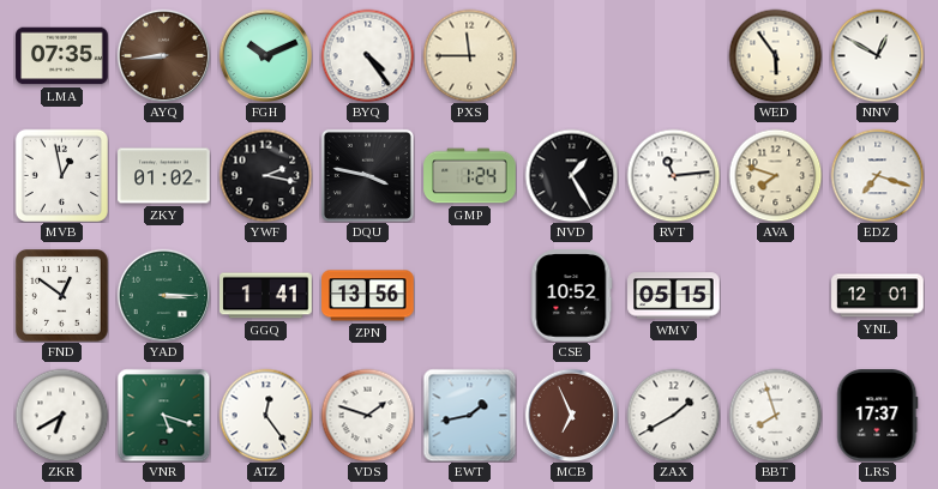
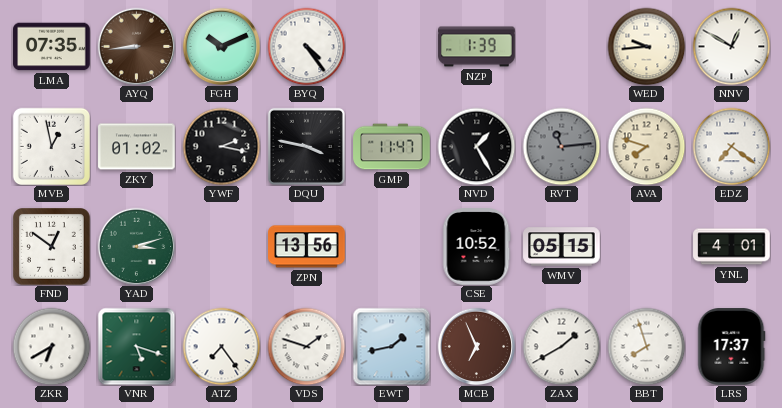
PXS: 11:45 -> none (469, 55)
NZP: none -> 1:39 (477, 47)
WED: 5:54 -> 9:44 (646, 46)
GMP: 1:24 -> 11:47 (392, 147)
RVT dial: white -> grey (561, 146)
EDZ: 7:18 -> 7:21 (731, 146)
YAD: 3:15 -> 3:12 (136, 246)
GGQ: 1:41 -> none (266, 296)
YNL: 12:01 -> 4:01 (732, 247)
ATZ: 12:24 -> 7:24 (221, 346)
